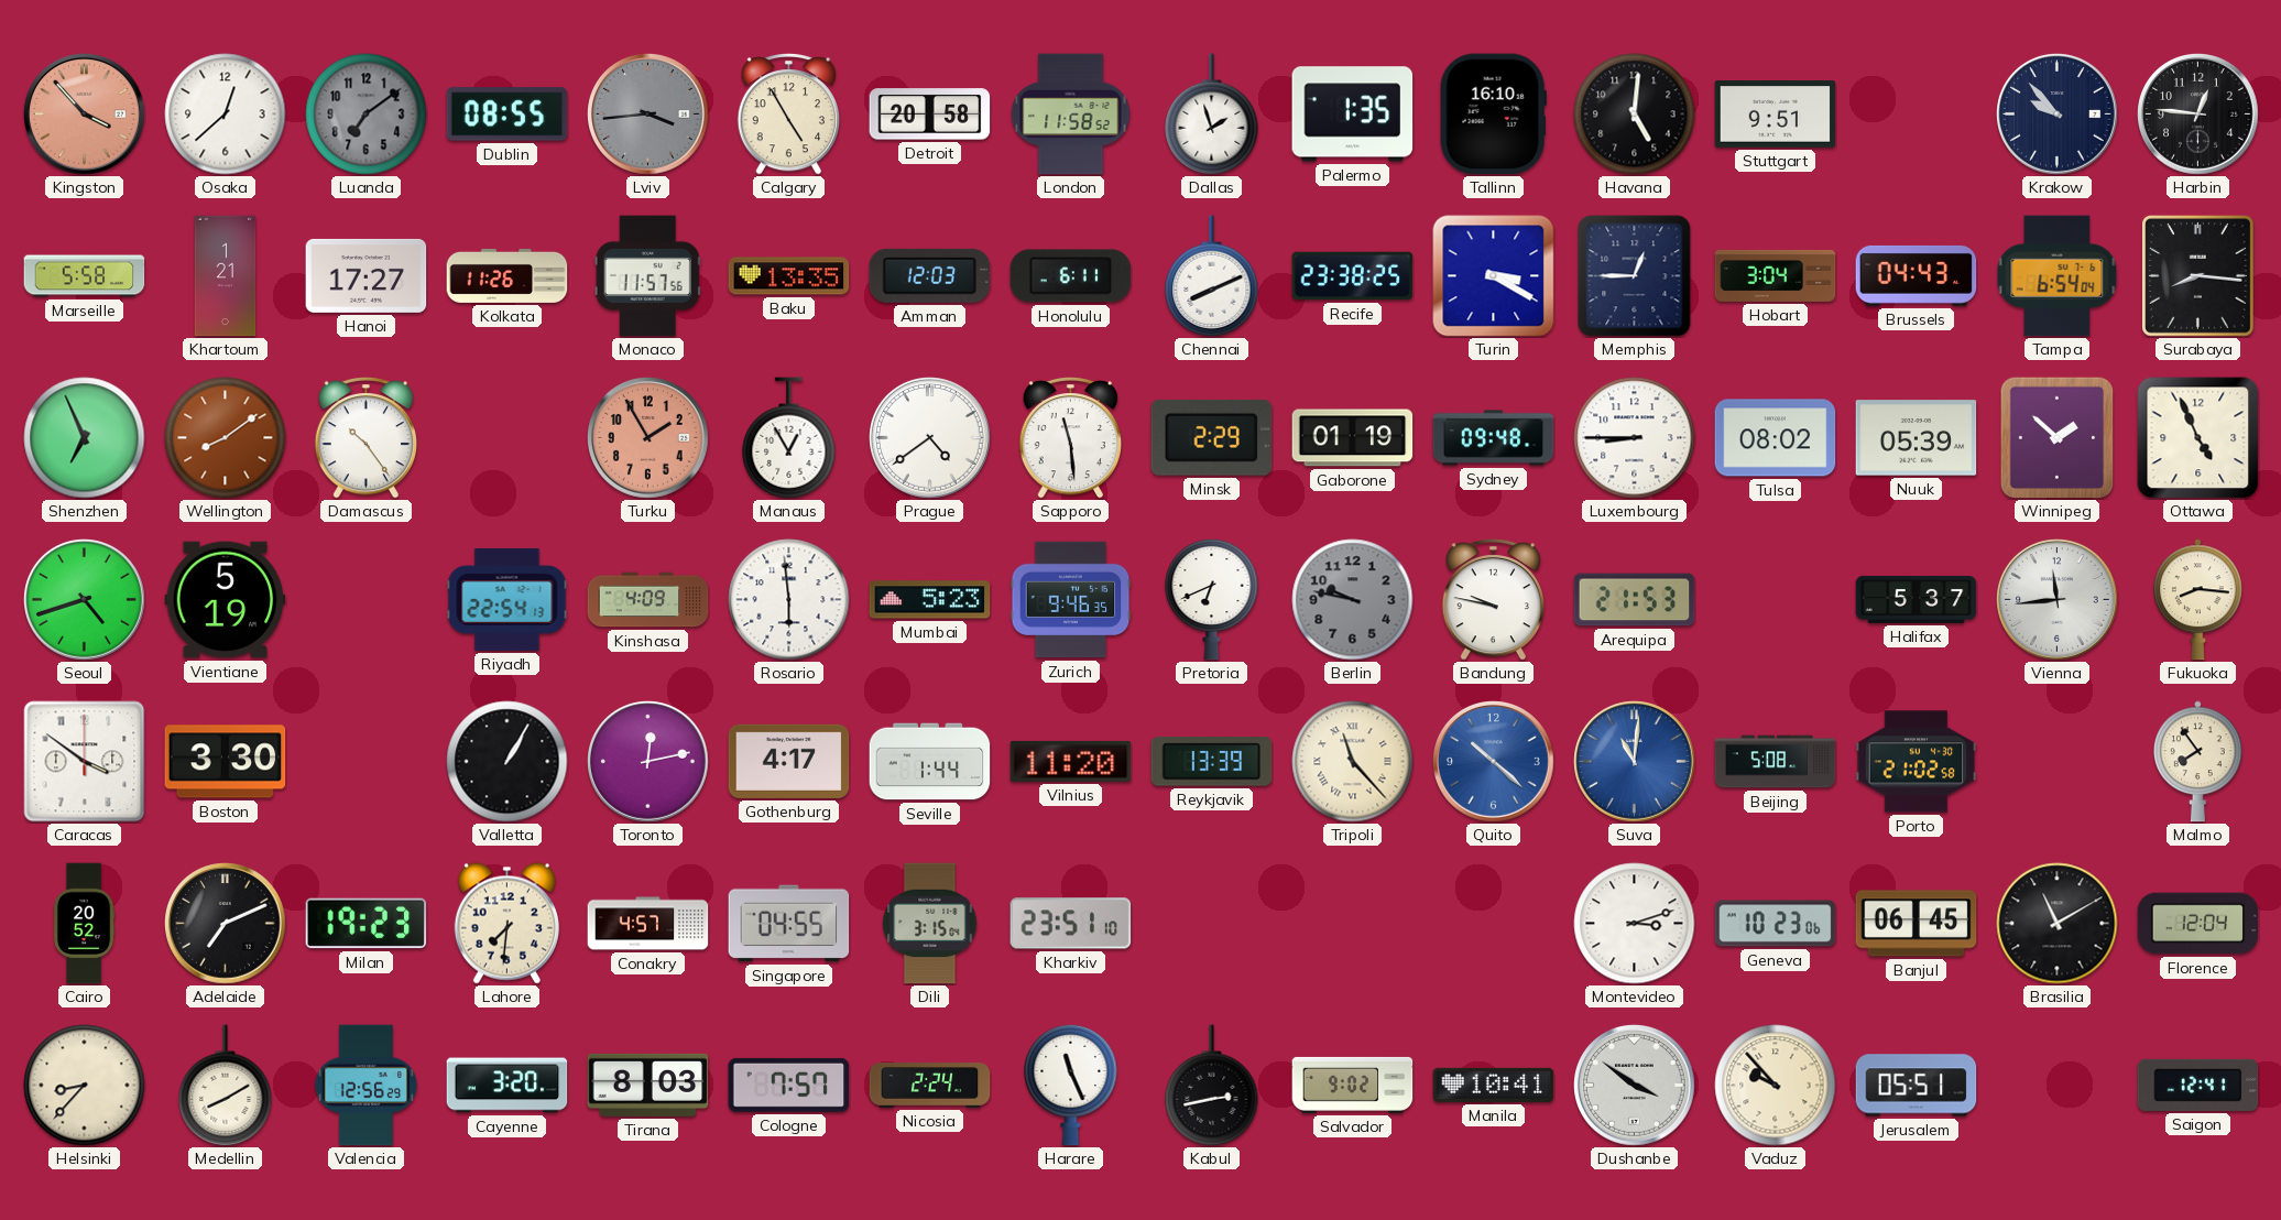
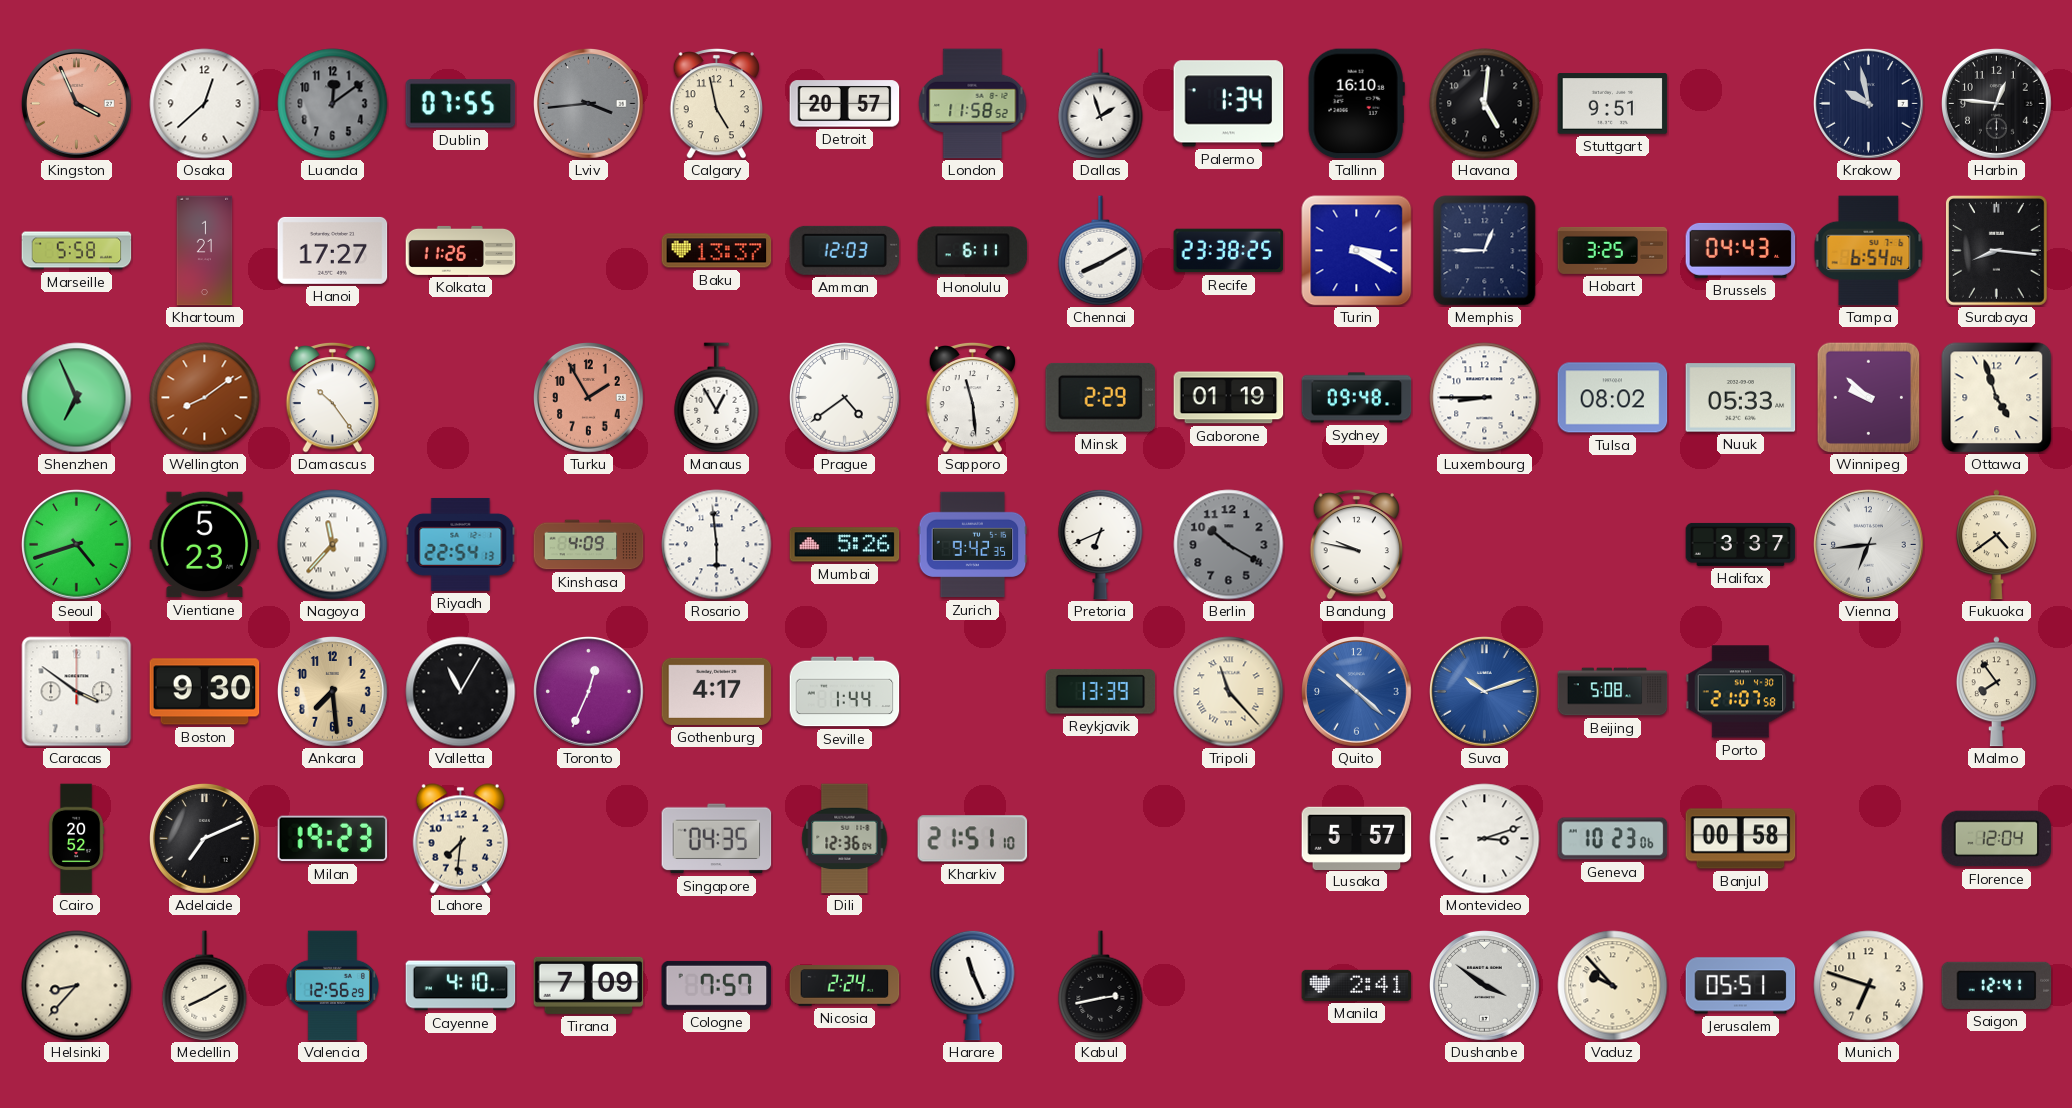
Kingston: 3:53 -> 3:56 (77, 104)
Luanda: 7:09 -> 12:09 (333, 104)
Dublin: 08:55 -> 07:55 (461, 104)
Calgary: 4:55 -> 4:58 (716, 103)
Detroit: 20:58 -> 20:57 (845, 104)
Palermo: 1:35 -> 1:34 (1229, 104)
Krakow: 9:53 -> 9:58 (1869, 104)
Monaco: 11:57 -> none (647, 276)
Baku: 13:35 -> 13:37 (717, 251)
Chennai: 8:11 -> 8:10 (1101, 251)
Hobart: 3:04 -> 3:25 (1613, 250)
Nuuk: 05:39 -> 05:33 (1741, 398)
Winnipeg: 1:52 -> 9:52 (1869, 397)
Ottawa: 4:56 -> 4:57 (1997, 398)
Vientiane: 5:19 -> 5:23 (205, 545)
Nagoya: none -> 11:37 (333, 545)
Mumbai: 5:23 -> 5:26 (845, 545)
Zurich: 9:46 -> 9:42 (973, 545)
Berlin: 9:47 -> 10:20 (1229, 545)
Arequipa: 21:53 -> none (1635, 600)
Halifax: 5:37 -> 3:37 (1741, 544)
Vienna: 11:44 -> 6:44 (1869, 545)
Fukuoka: 8:16 -> 4:39 (1997, 545)
Boston: 3:30 -> 9:30 (205, 692)
Ankara: none -> 7:29 (333, 692)
Valletta: 1:05 -> 11:05 (461, 692)
Toronto: 12:13 -> 12:34 (589, 692)
Vilnius: 11:20 -> none (1071, 761)
Suva: 11:01 -> 10:12 (1485, 692)
Porto: 21:02 -> 21:07 (1741, 692)
Conakry: 4:57 -> none (648, 924)
Singapore: 04:55 -> 04:35 (717, 839)
Dili: 3:15 -> 12:36 (845, 839)
Kharkiv: 23:51 -> 21:51 (973, 839)
Lusaka: none -> 5:57 (1357, 838)
Banjul: 06:45 -> 00:58 (1741, 839)
Brasilia: 11:10 -> none (2058, 924)
Cayenne: 3:20 -> 4:10 (461, 986)
Tirana: 8:03 -> 7:09 (589, 985)
Salvador: 9:02 -> none (1353, 1085)
Manila: 10:41 -> 2:41 (1357, 985)
Munich: none -> 6:48 (1869, 986)
